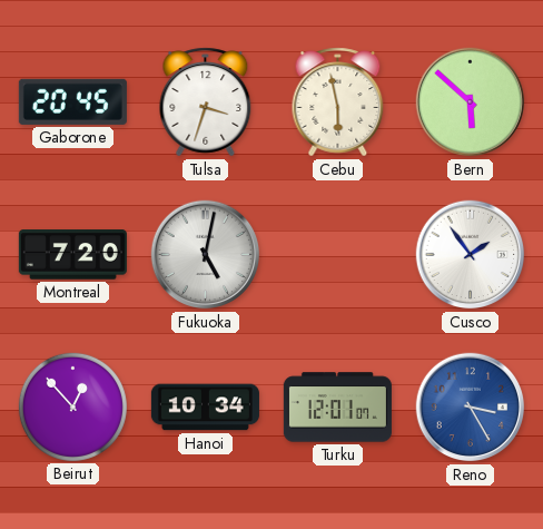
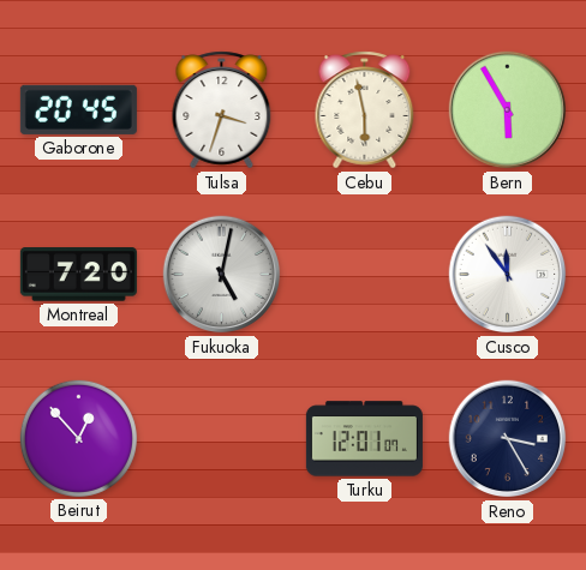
Bern: 5:52 -> 5:55 (508, 110)
Cusco: 1:54 -> 11:54 (508, 275)
Hanoi: 10:34 -> none (205, 408)
Reno dial: blue -> navy (508, 439)
